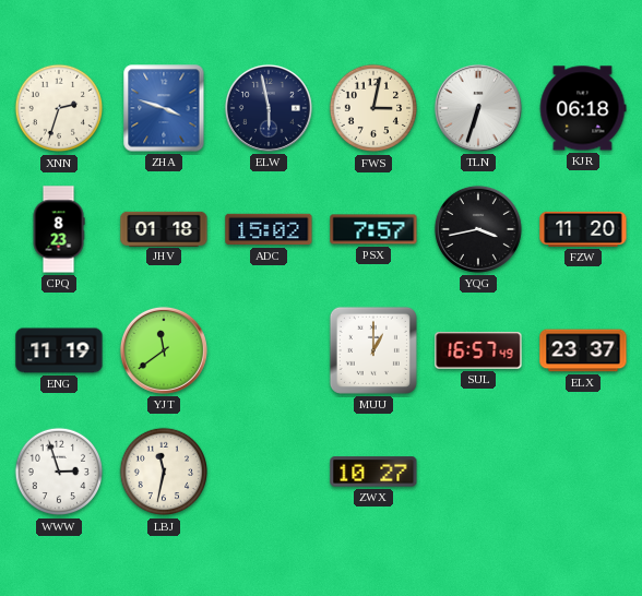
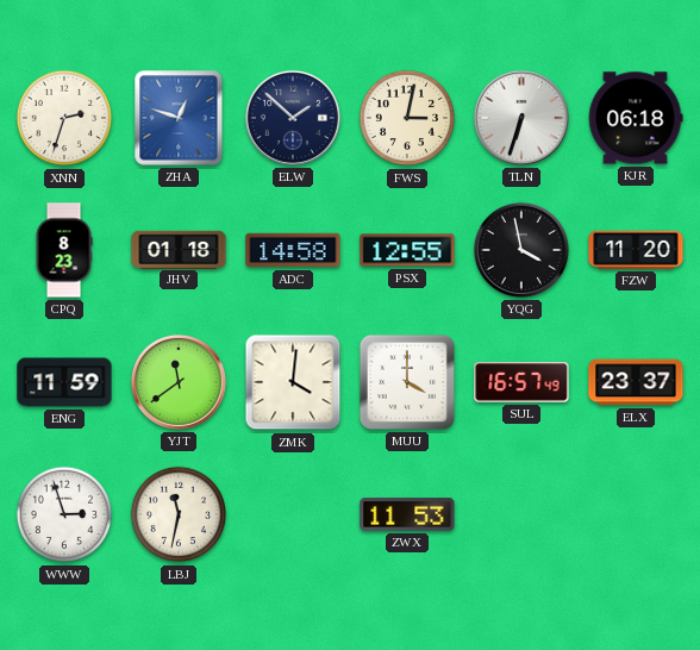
ZHA: 3:48 -> 12:48 (179, 118)
ELW: 5:58 -> 1:52 (293, 118)
ADC: 15:02 -> 14:58 (293, 250)
PSX: 7:57 -> 12:55 (407, 250)
YQG: 3:43 -> 3:58 (521, 250)
ENG: 11:19 -> 11:59 (64, 382)
ZMK: none -> 4:01 (293, 382)
MUU: 1:00 -> 4:00 (407, 382)
ZWX: 10:27 -> 11:53 (407, 514)
